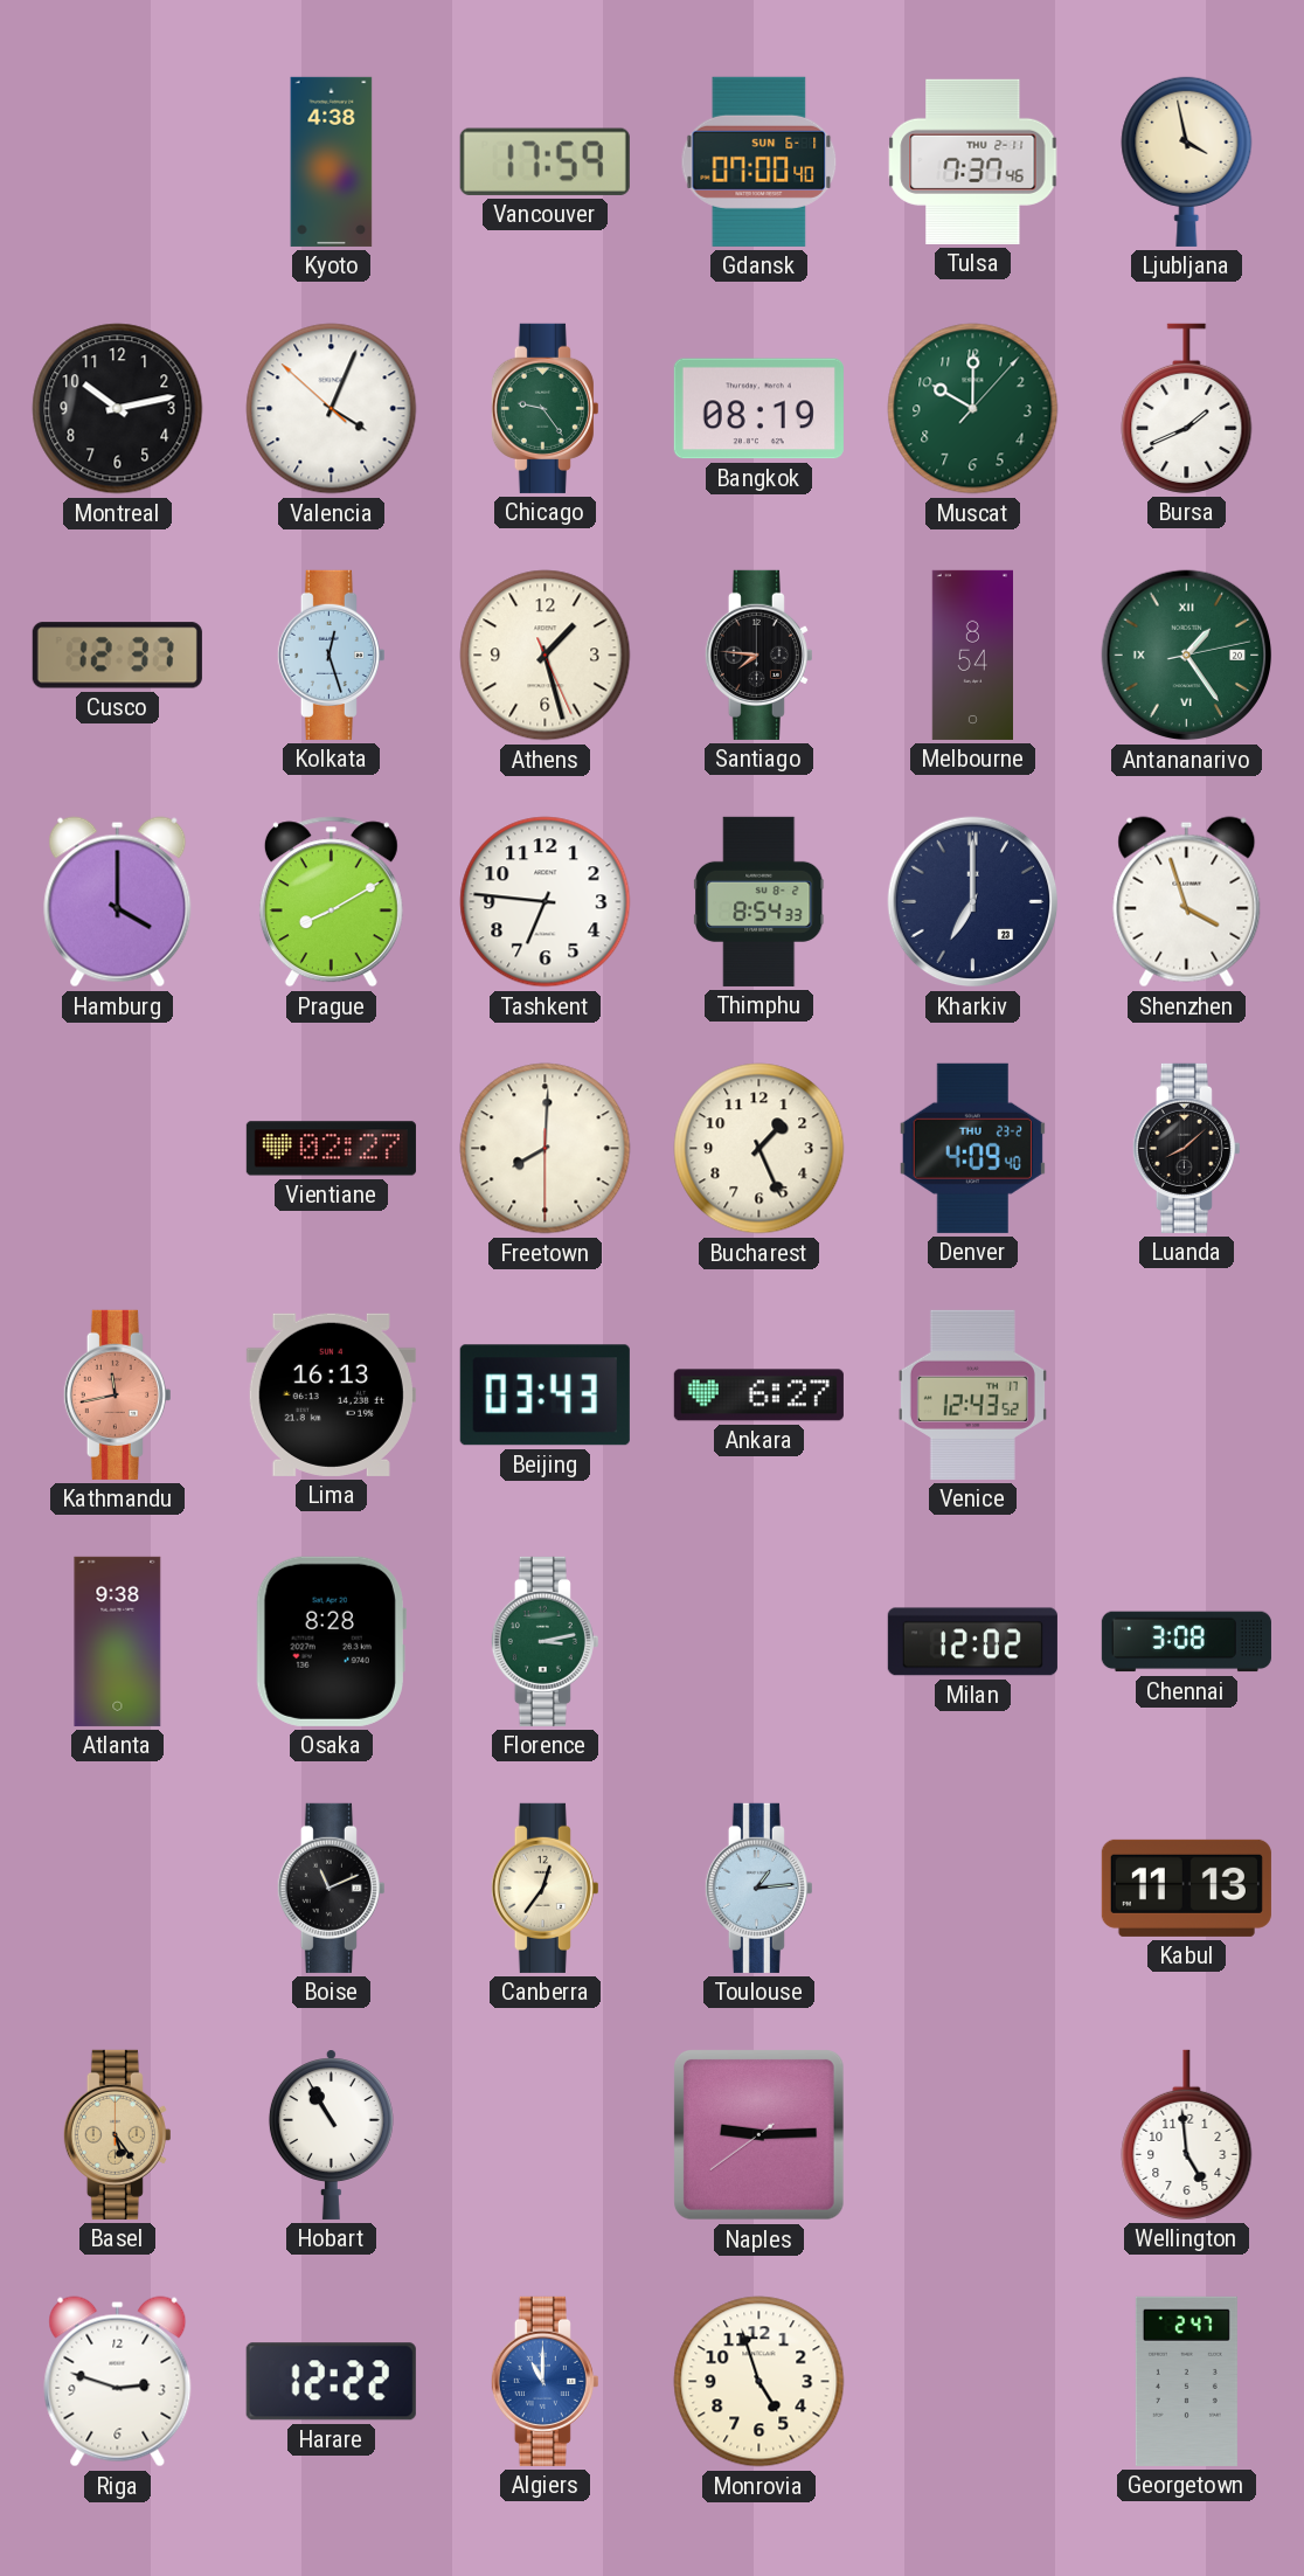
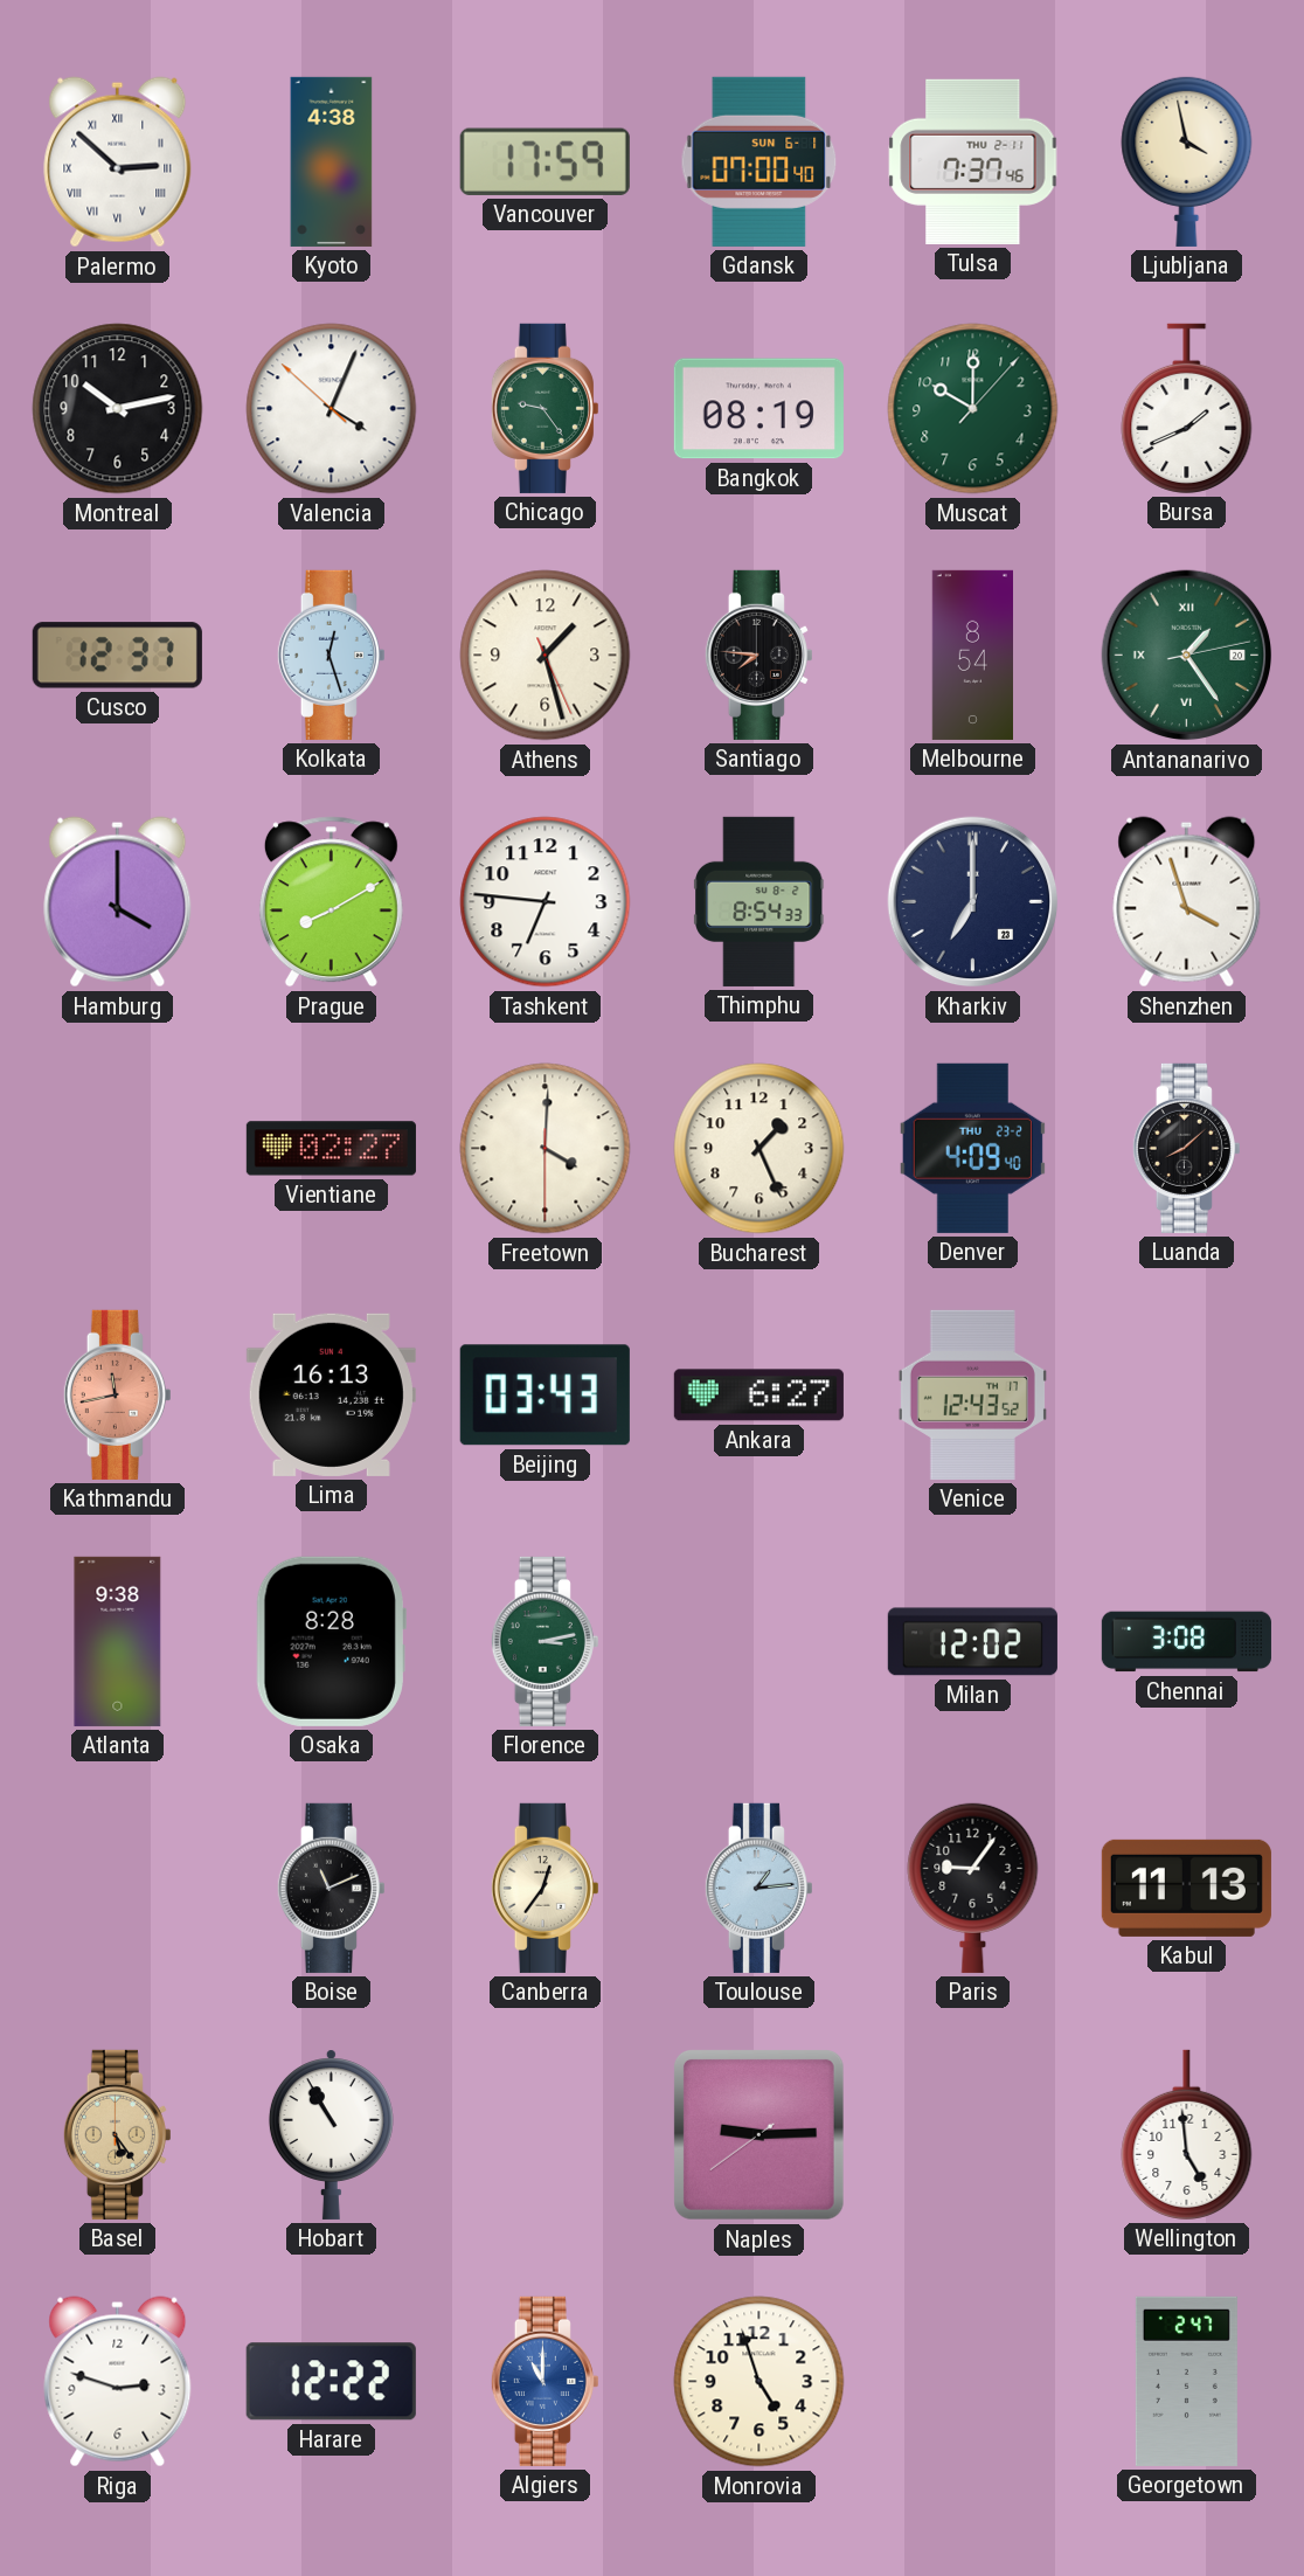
Palermo: none -> 2:52 (118, 162)
Freetown: 8:00 -> 4:00 (546, 1149)
Paris: none -> 9:06 (973, 1888)
